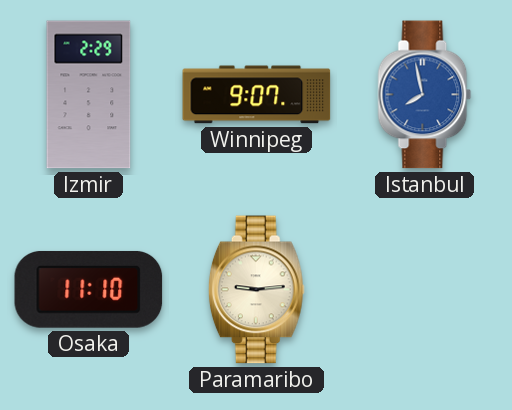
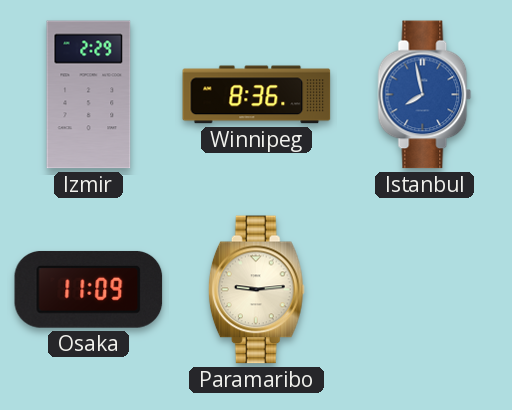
Winnipeg: 9:07 -> 8:36 (257, 95)
Osaka: 11:10 -> 11:09 (89, 289)
